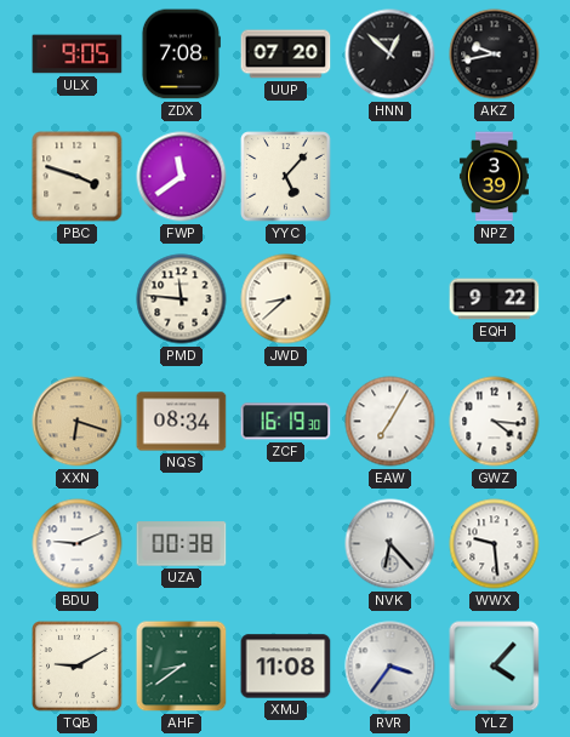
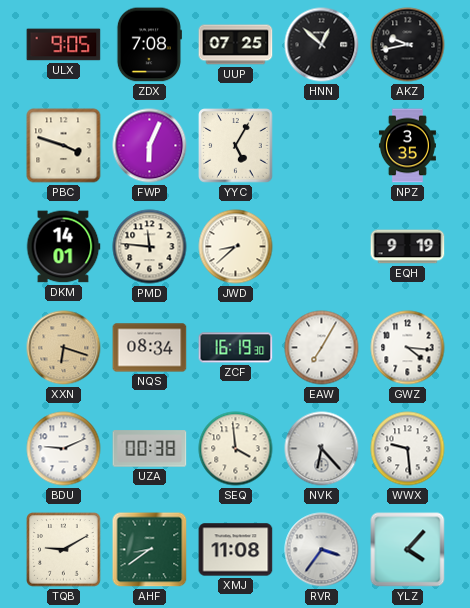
UUP: 07:20 -> 07:25 (236, 45)
FWP: 11:39 -> 6:04 (150, 146)
YYC: 5:07 -> 5:05 (236, 146)
NPZ: 3:39 -> 3:35 (407, 146)
DKM: none -> 14:01 (63, 247)
EQH: 9:22 -> 9:19 (408, 247)
SEQ: none -> 3:59 (236, 449)
